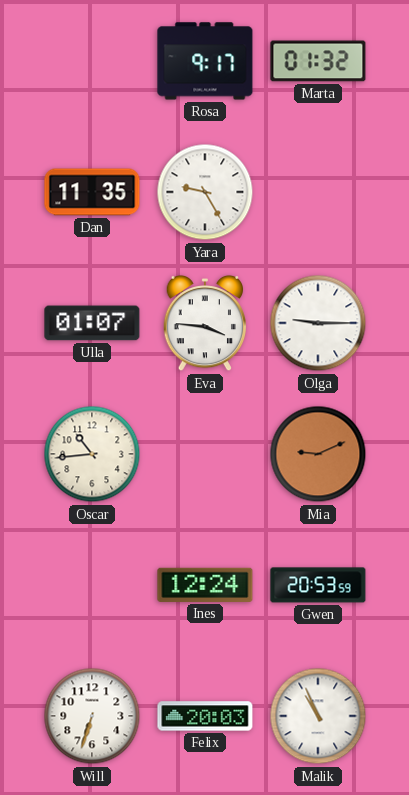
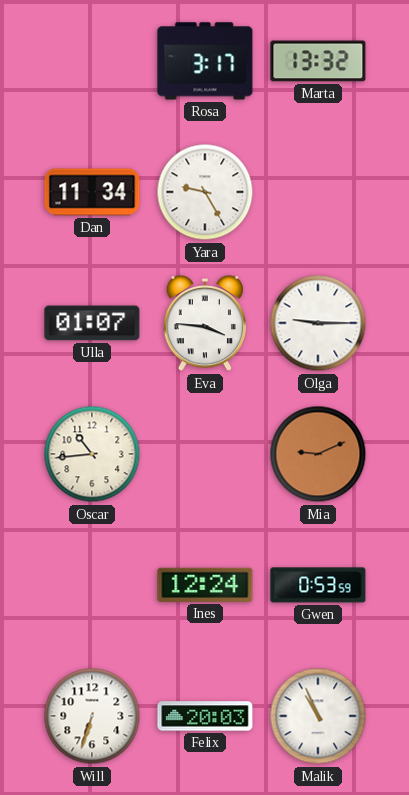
Rosa: 9:17 -> 3:17 (205, 61)
Marta: 01:32 -> 13:32 (318, 61)
Dan: 11:35 -> 11:34 (92, 192)
Gwen: 20:53 -> 0:53 (318, 585)
